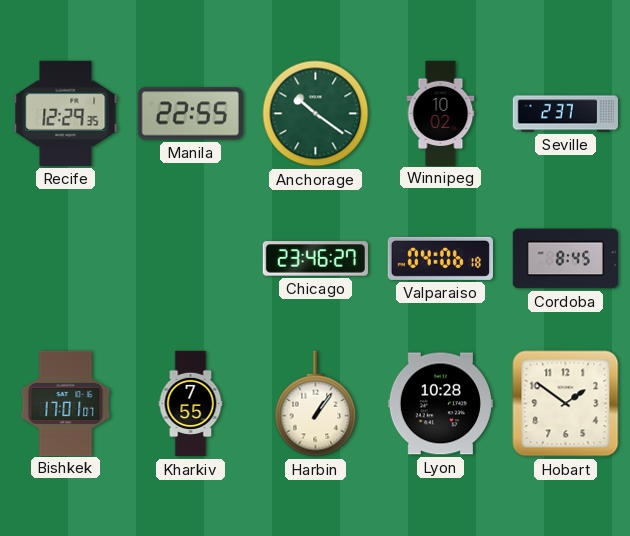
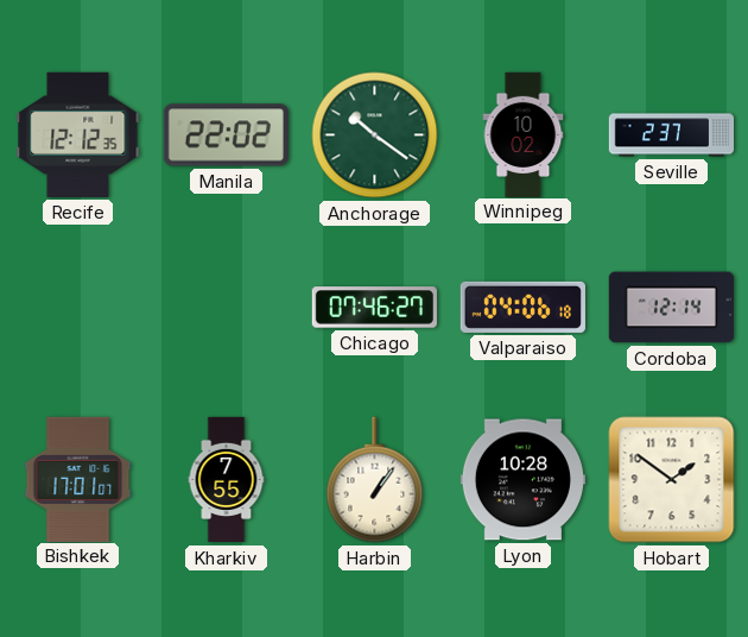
Recife: 12:29 -> 12:12 (78, 134)
Manila: 22:55 -> 22:02 (226, 135)
Chicago: 23:46 -> 07:46 (374, 308)
Cordoba: 8:45 -> 12:14 (671, 308)
